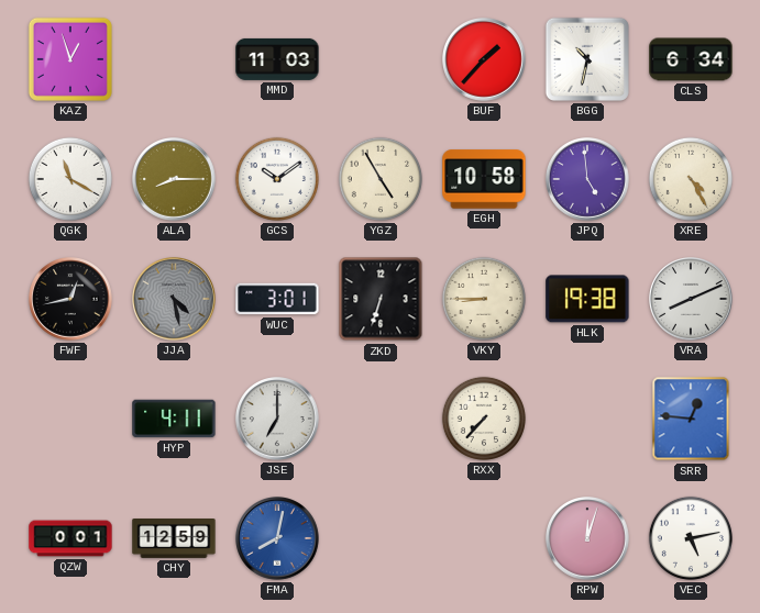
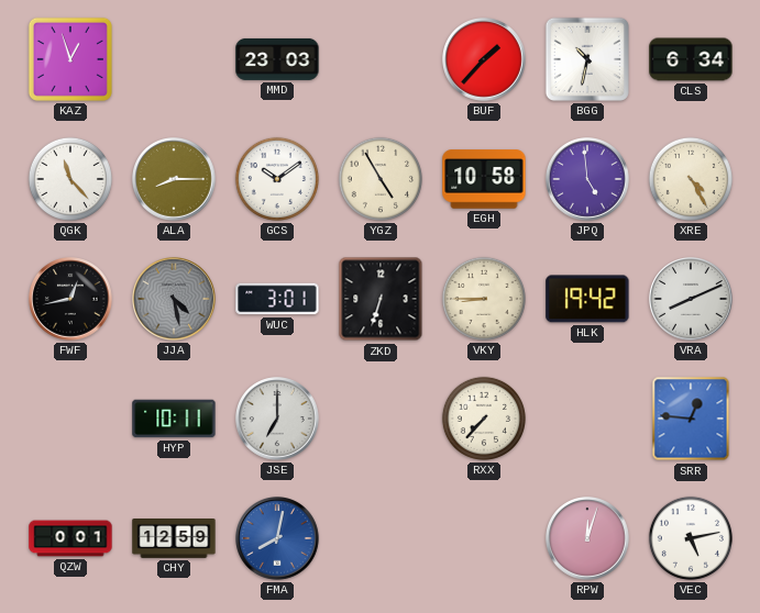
MMD: 11:03 -> 23:03 (277, 59)
QGK: 11:20 -> 11:23 (70, 179)
HLK: 19:38 -> 19:42 (587, 299)
HYP: 4:11 -> 10:11 (174, 419)
